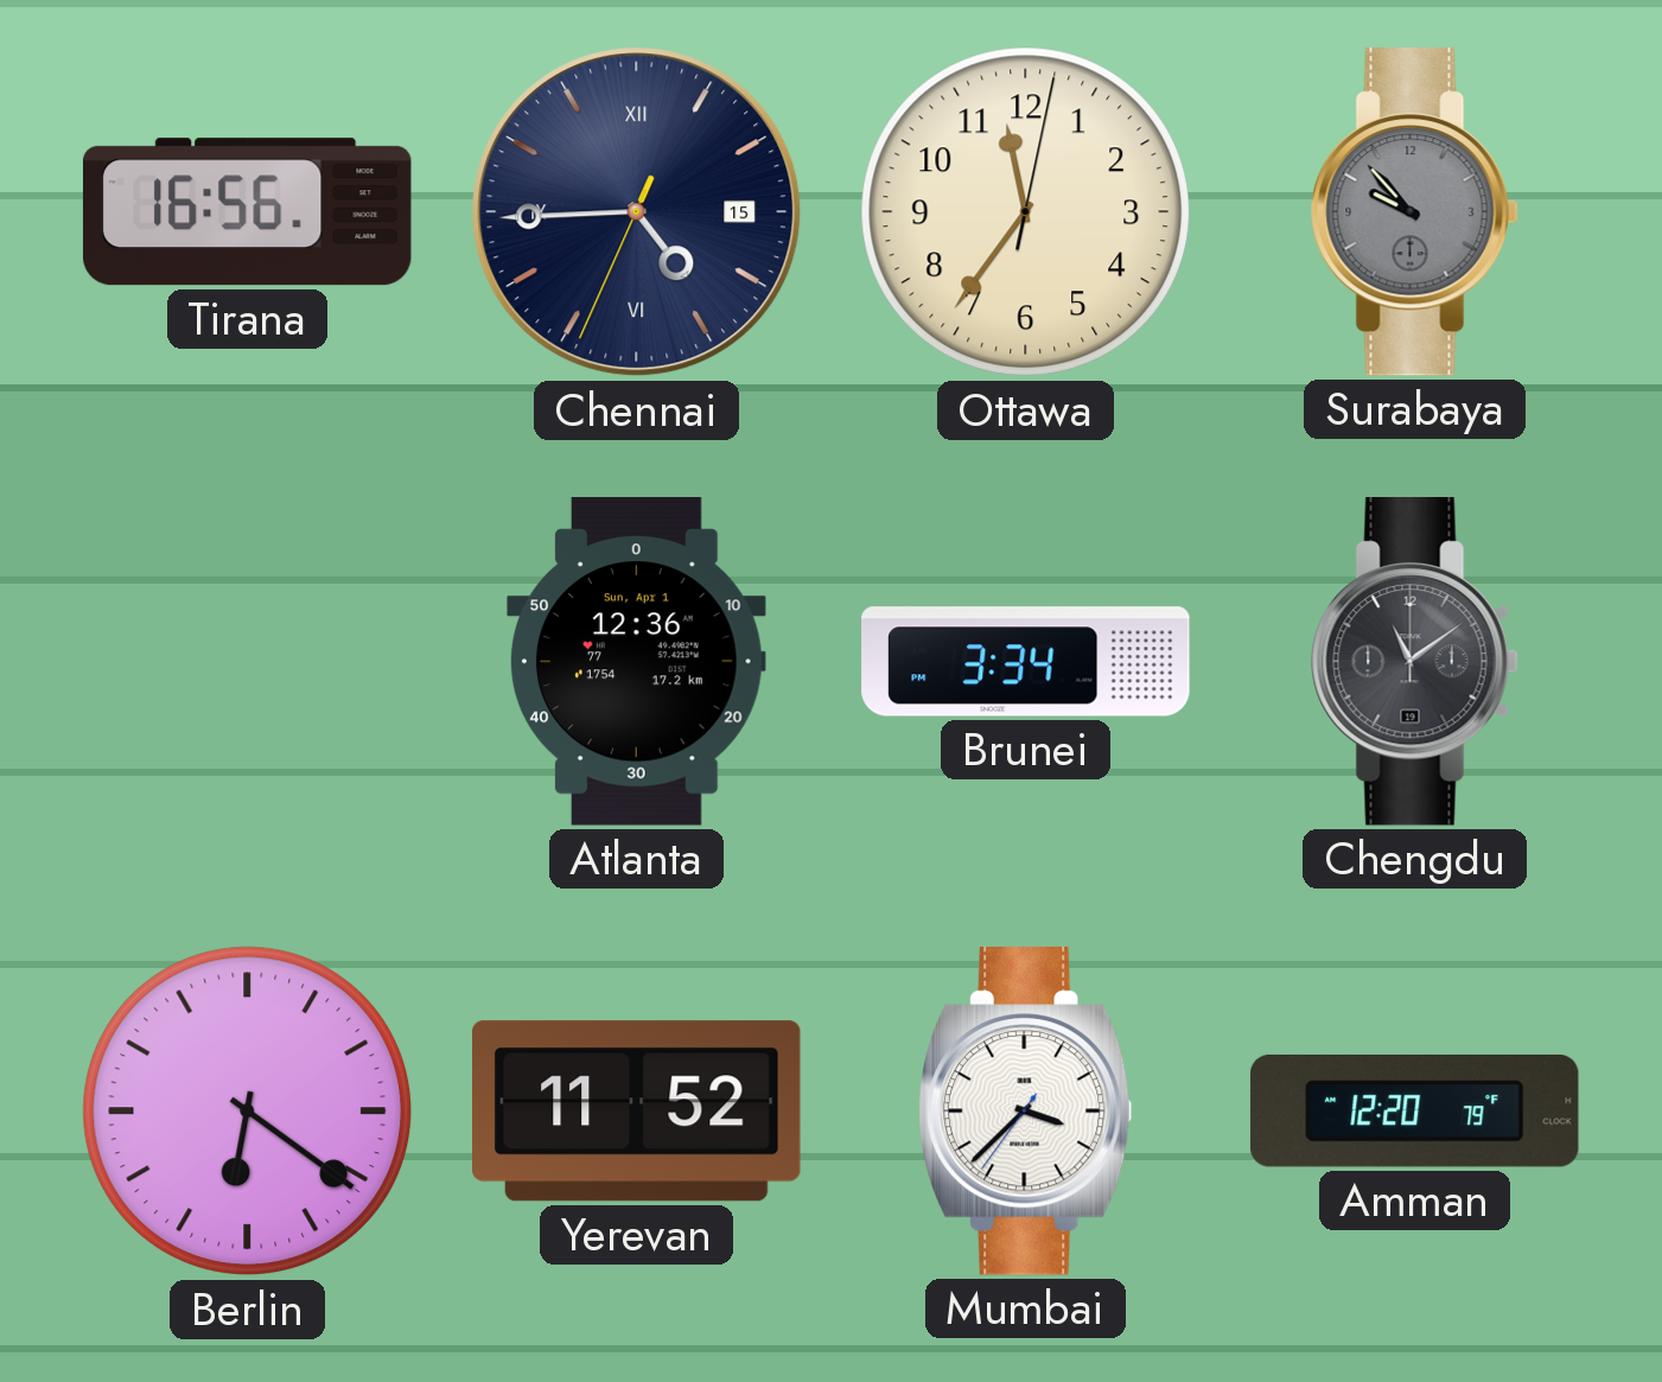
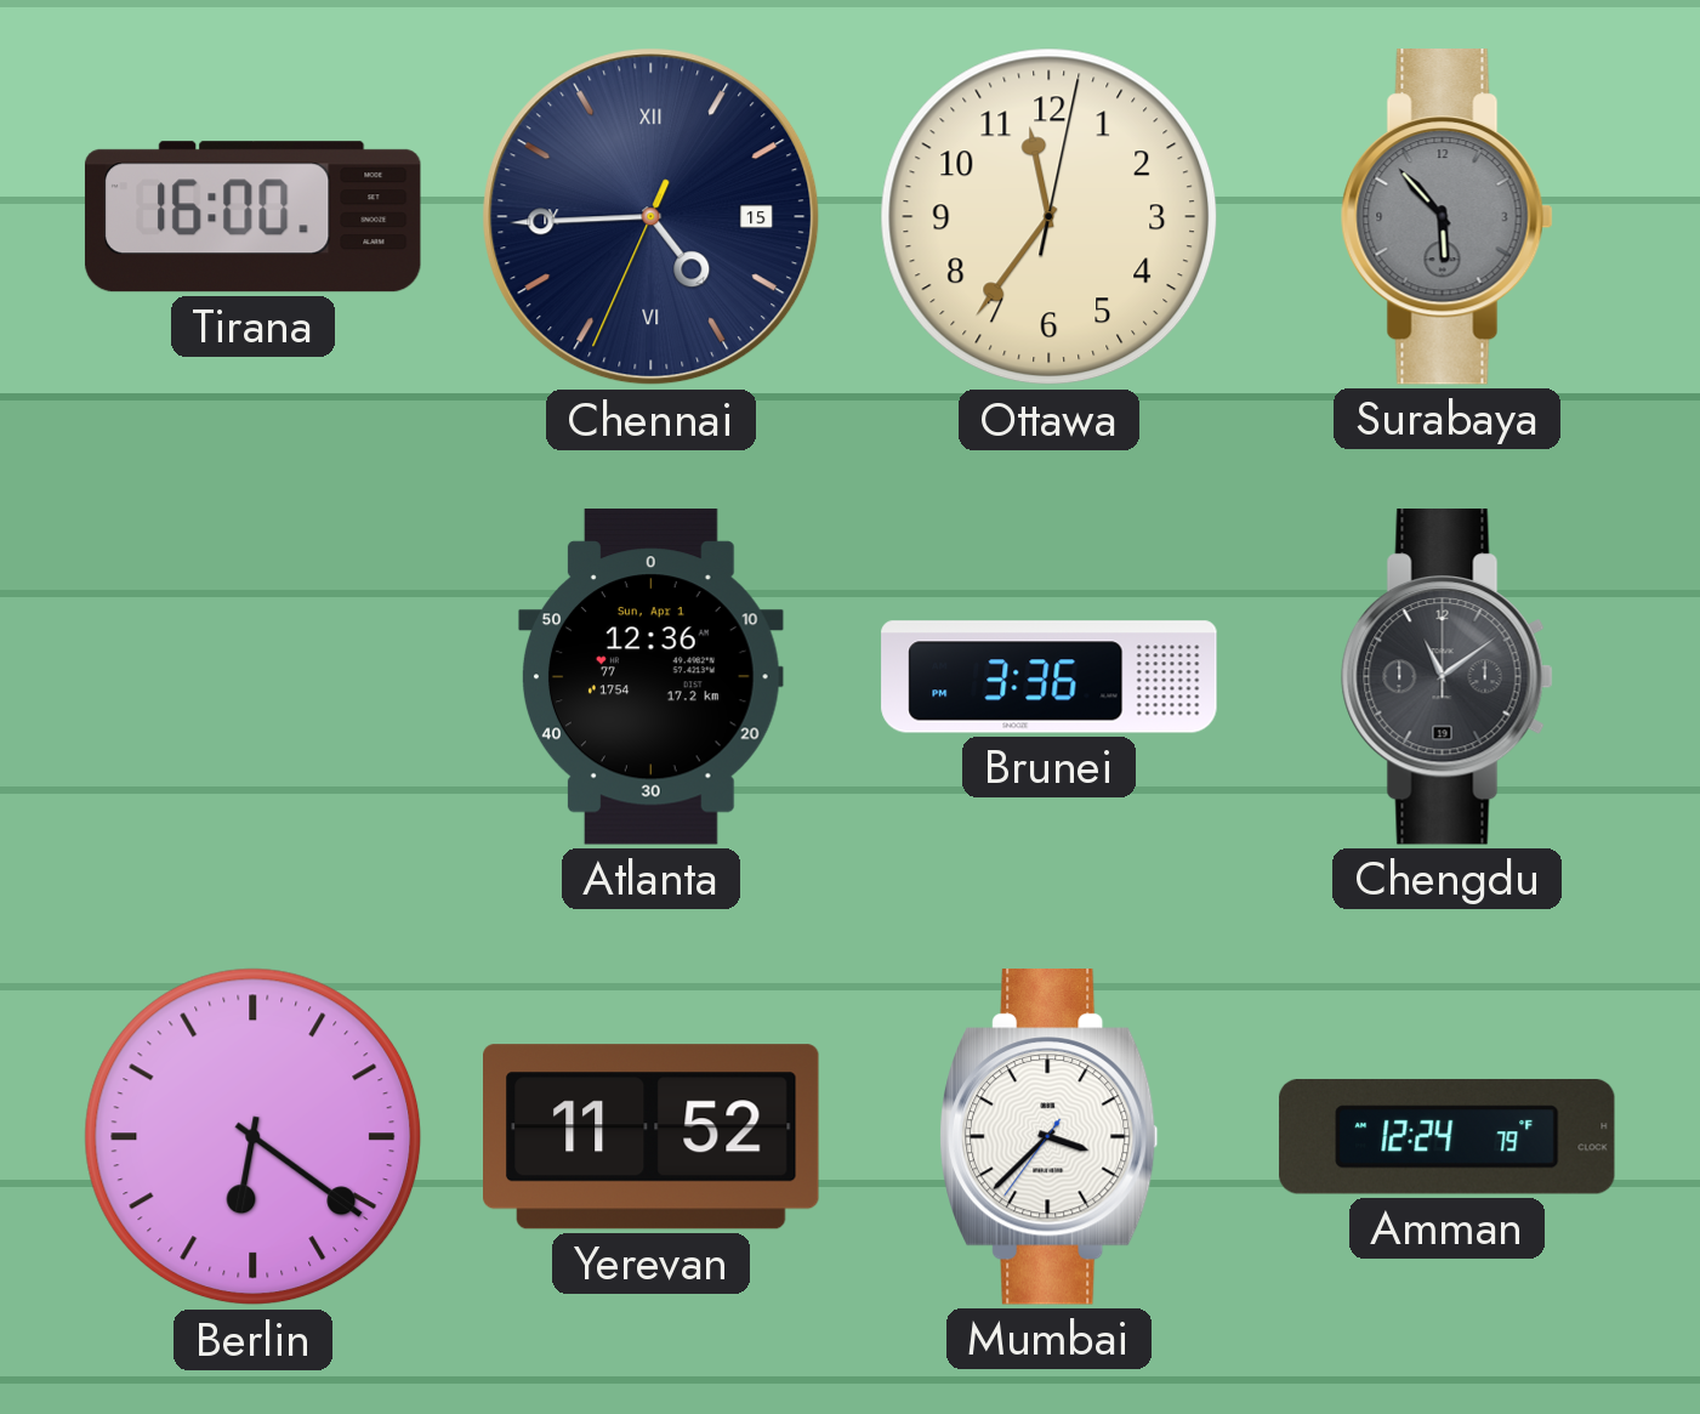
Tirana: 16:56 -> 16:00 (252, 217)
Surabaya: 9:53 -> 5:53 (1446, 217)
Brunei: 3:34 -> 3:36 (1050, 677)
Amman: 12:20 -> 12:24 (1446, 1136)
